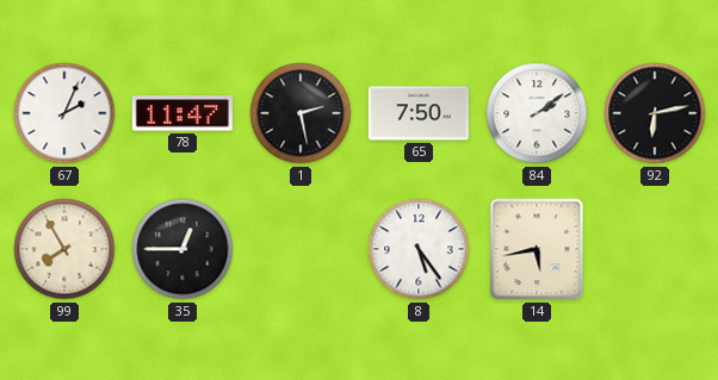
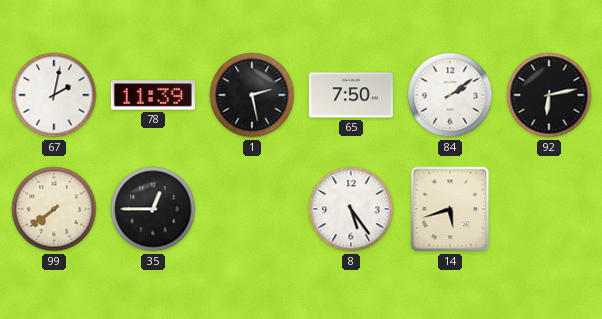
67: 2:04 -> 2:02 (54, 95)
78: 11:47 -> 11:39 (153, 95)
99: 7:55 -> 7:39 (54, 209)
14: 5:43 -> 5:42 (450, 209)
